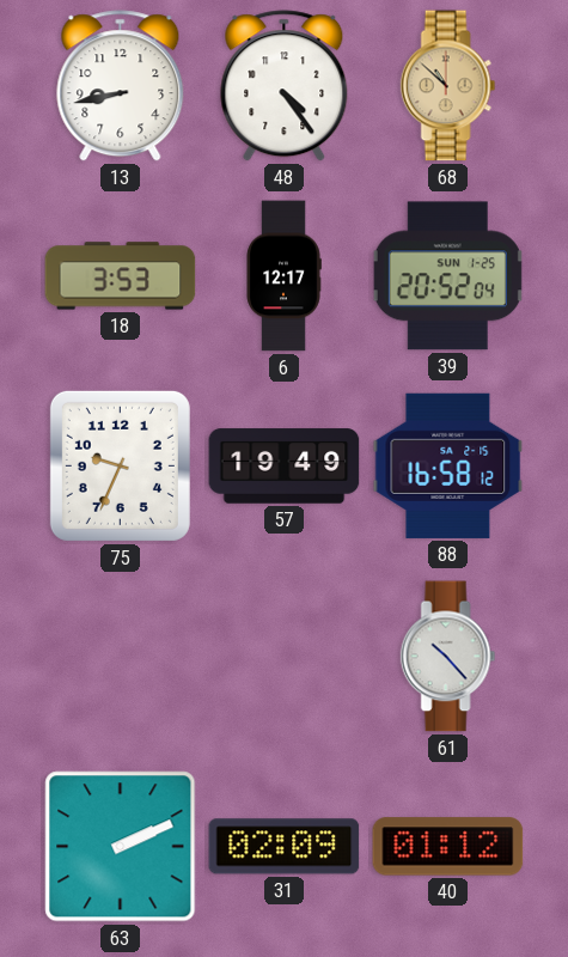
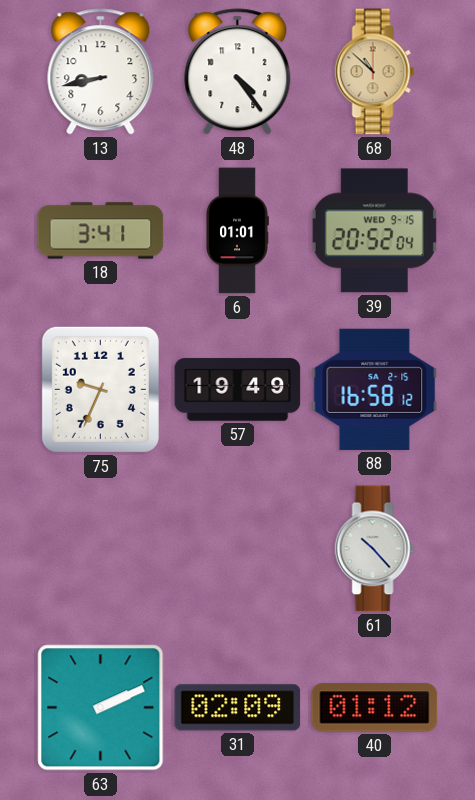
18: 3:53 -> 3:41 (101, 231)
6: 12:17 -> 01:01 (237, 231)
39 date: SUN 1-25 -> WED 9-15 (374, 231)
